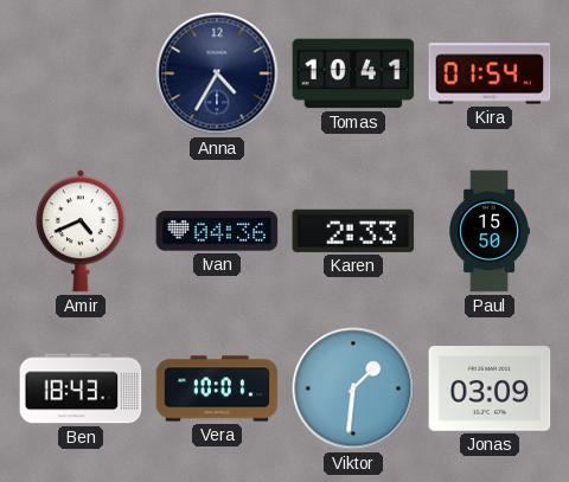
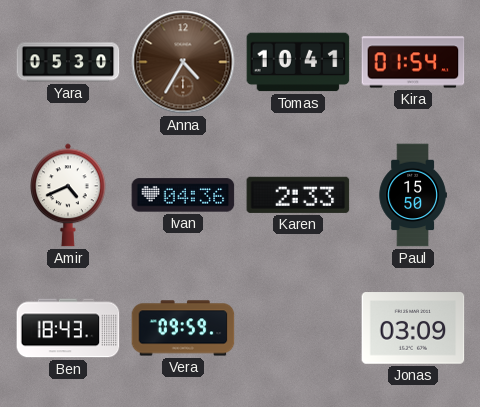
Yara: none -> 05:30 (68, 62)
Anna dial: navy -> brown (183, 62)
Vera: 10:01 -> 09:59 (183, 328)
Viktor: 1:31 -> none (353, 388)
